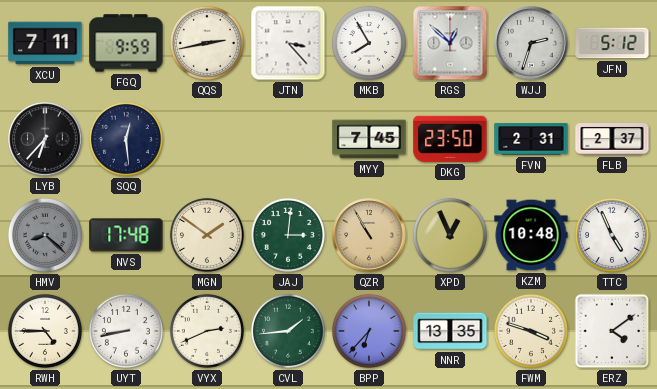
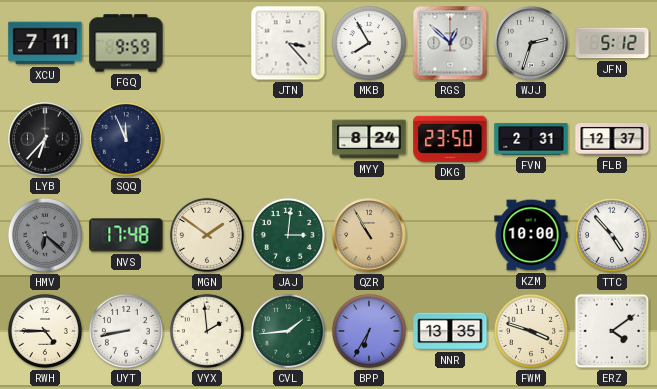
QQS: 2:43 -> none (207, 43)
SQQ: 12:29 -> 11:56 (126, 139)
MYY: 7:45 -> 8:24 (369, 139)
FLB: 2:37 -> 12:37 (612, 139)
HMV: 8:22 -> 6:22 (45, 235)
XPD: 12:56 -> none (450, 235)
KZM: 10:48 -> 10:00 (531, 235)
TTC: 4:56 -> 4:53 (612, 235)
VYX: 2:41 -> 1:59 (207, 331)
BPP: 6:37 -> 6:35 (369, 331)
